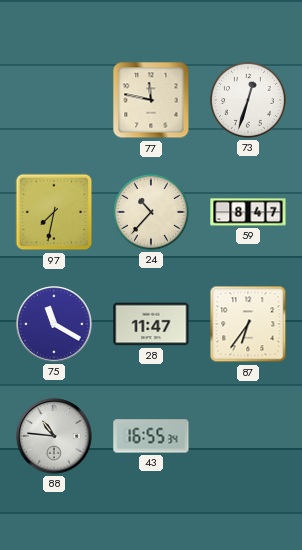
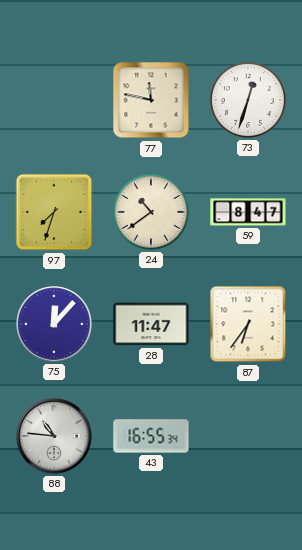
97: 7:32 -> 7:33 (54, 212)
24: 10:37 -> 10:39 (151, 212)
75: 11:20 -> 12:07 (54, 324)
